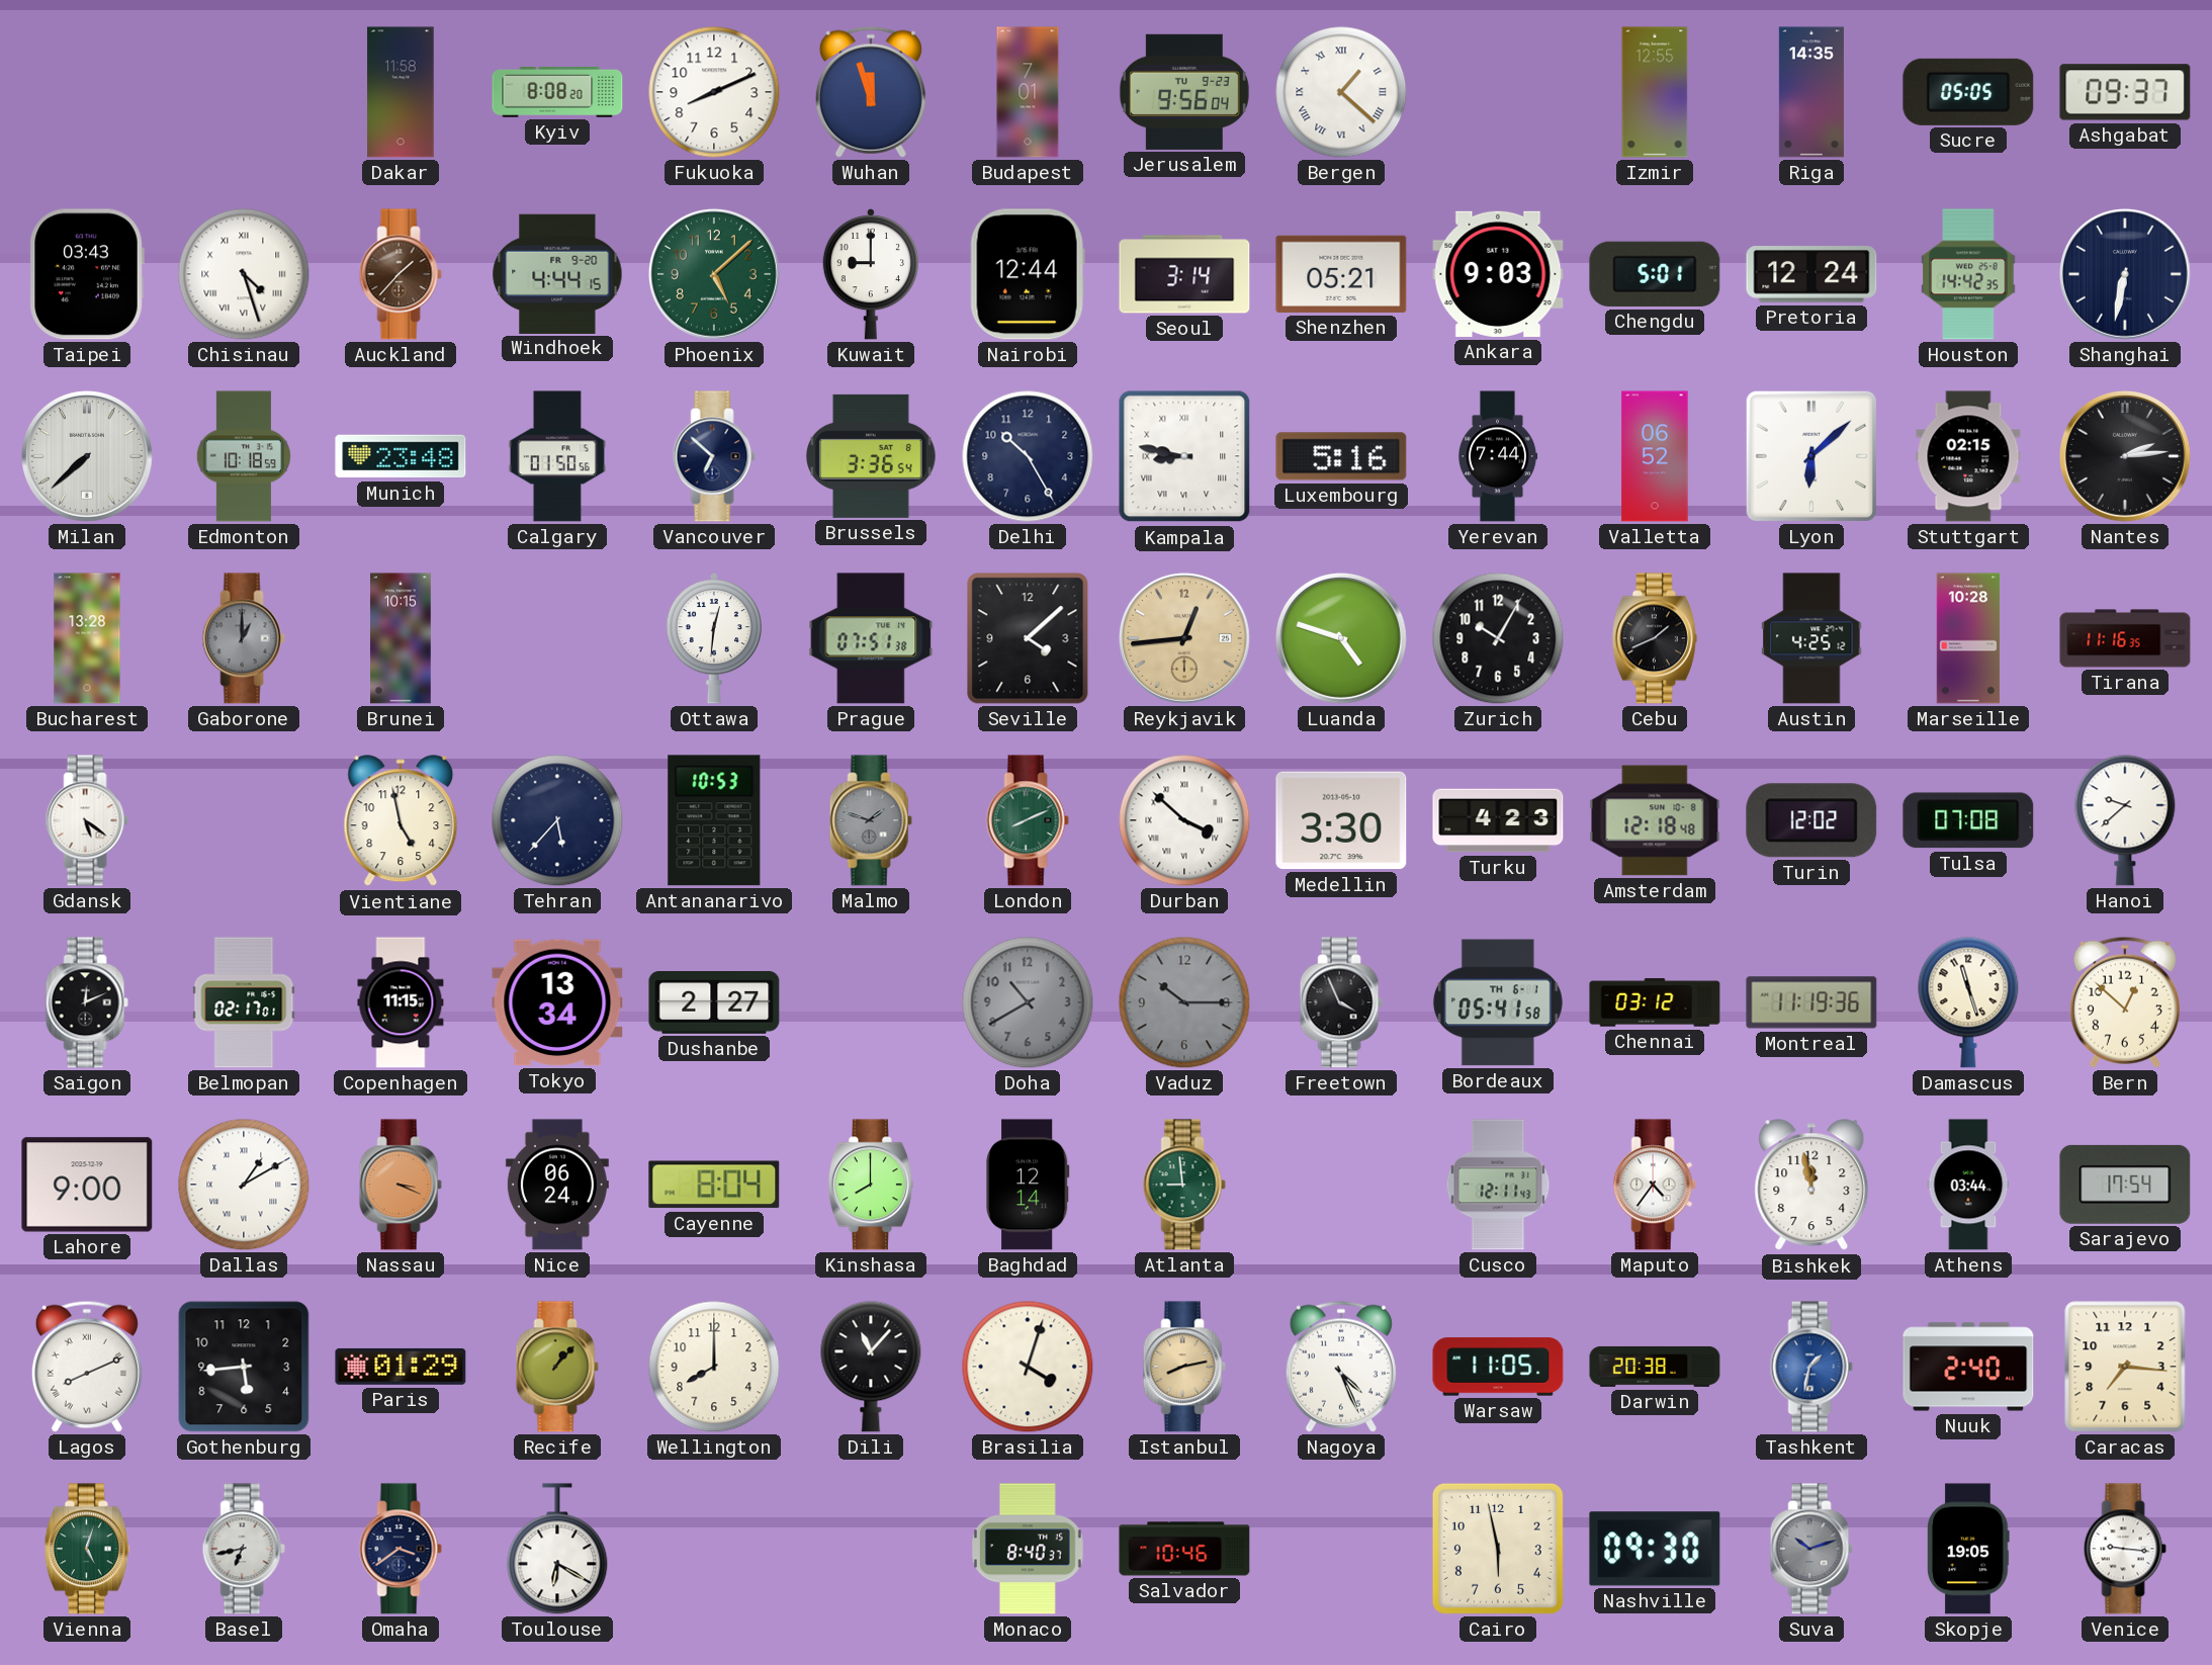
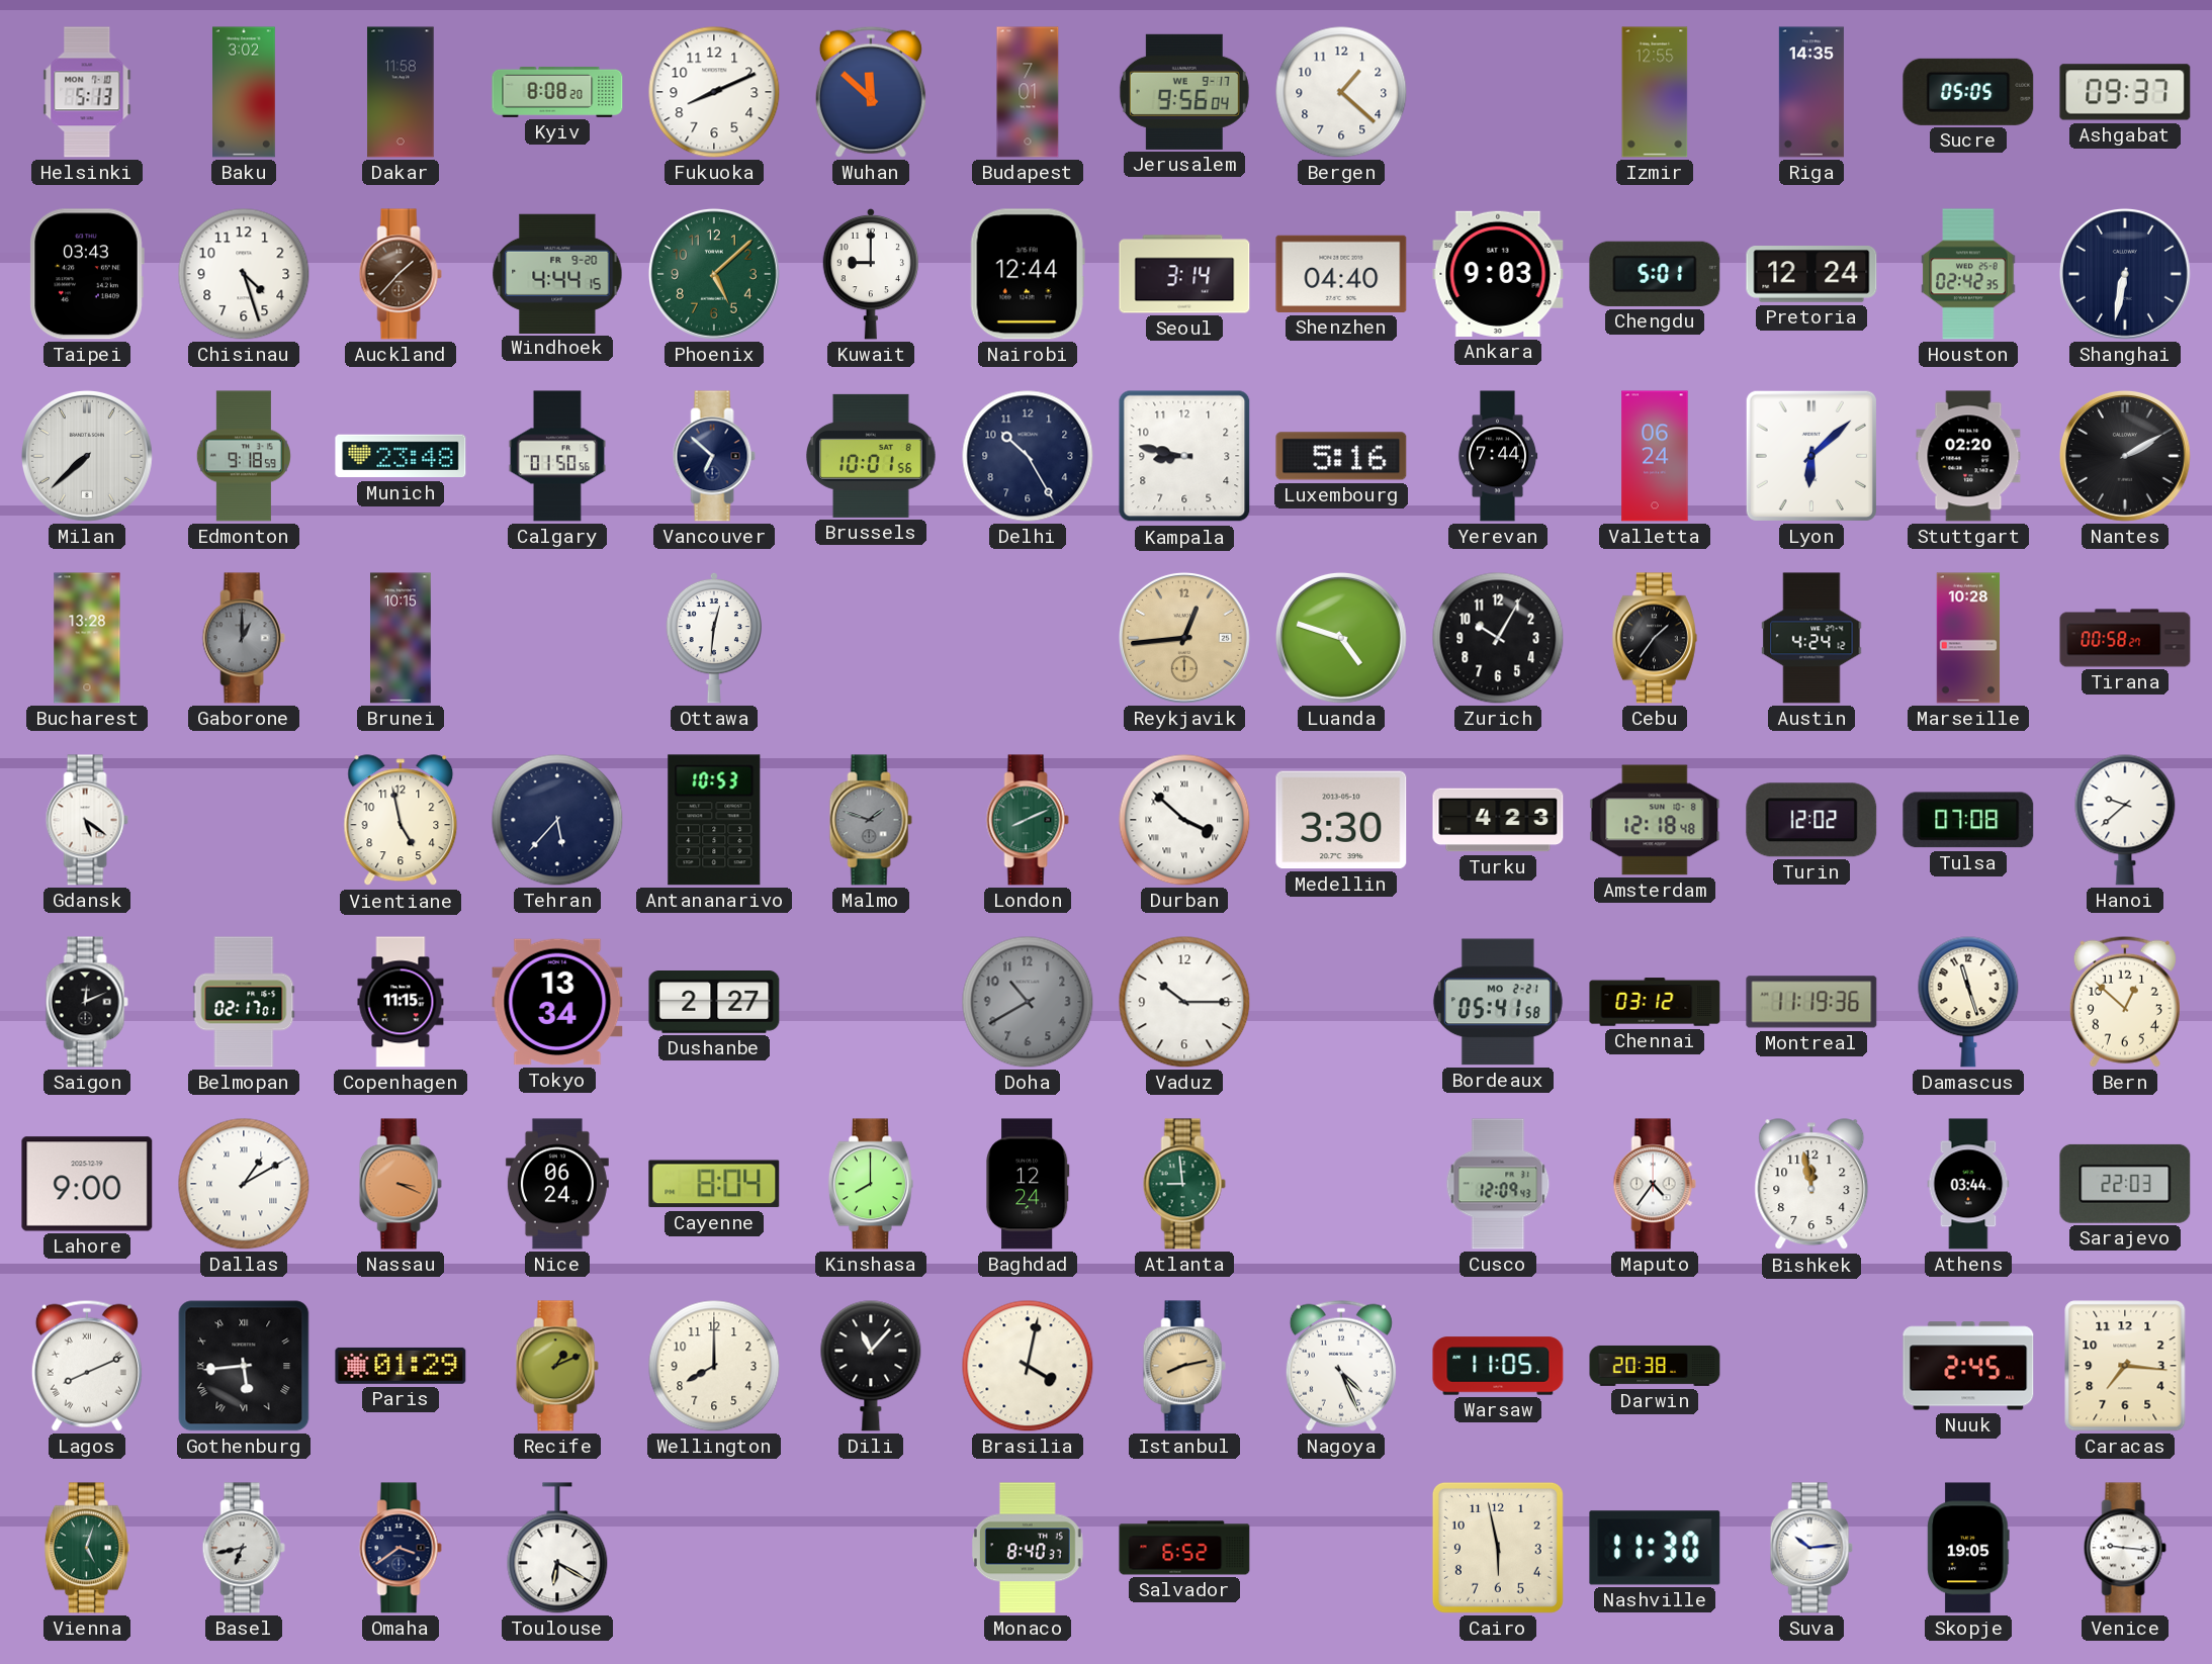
Helsinki: none -> 5:13 (87, 92)
Baku: none -> 3:02 (244, 92)
Wuhan: 11:57 -> 11:52 (871, 92)
Jerusalem date: TU 9-23 -> WE 9-17 (1184, 92)
Bergen numerals: Roman -> Arabic (1341, 92)
Chisinau numerals: Roman -> Arabic (244, 274)
Shenzhen: 05:21 -> 04:40 (1341, 274)
Houston: 14:42 -> 02:42 (1968, 274)
Edmonton: 10:18 -> 9:18 (244, 456)
Brussels: 3:36 -> 10:01 (872, 456)
Kampala numerals: Roman -> Arabic (1184, 456)
Valletta: 06:52 -> 06:24 (1655, 456)
Stuttgart: 02:15 -> 02:20 (1968, 456)
Nantes: 2:14 -> 2:10 (2125, 456)
Prague: 07:51 -> none (871, 638)
Seville: 4:08 -> none (1028, 638)
Cebu: 1:41 -> 1:36 (1655, 638)
Austin: 4:25 -> 4:24 (1811, 638)
Tirana: 11:16 -> 00:58 (2125, 638)
Vaduz dial: grey -> white (1184, 1002)
Freetown: 3:56 -> none (1341, 1002)
Bordeaux date: TH 6-1 -> MO 2-21 (1498, 1002)
Baghdad: 12:14 -> 12:24 (1028, 1184)
Cusco: 12:11 -> 12:09 (1498, 1184)
Sarajevo: 17:54 -> 22:03 (2125, 1184)
Gothenburg numerals: Arabic -> Roman (244, 1366)
Recife: 1:07 -> 1:11 (557, 1366)
Brasilia: 4:03 -> 4:02 (1028, 1366)
Tashkent: 1:32 -> none (1811, 1367)
Nuuk: 2:40 -> 2:45 (1968, 1366)
Salvador: 10:46 -> 6:52 (1184, 1548)
Nashville: 09:30 -> 11:30 (1655, 1548)
Suva: 10:12 -> 10:14 (1811, 1548)
Suva dial: grey -> white (1811, 1548)
